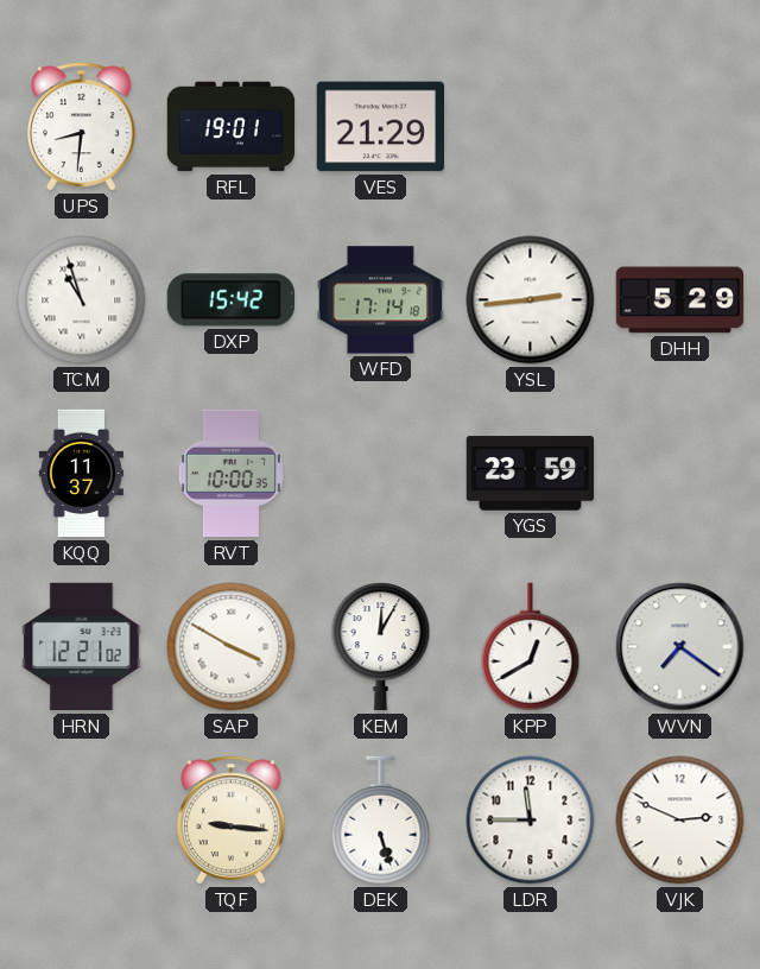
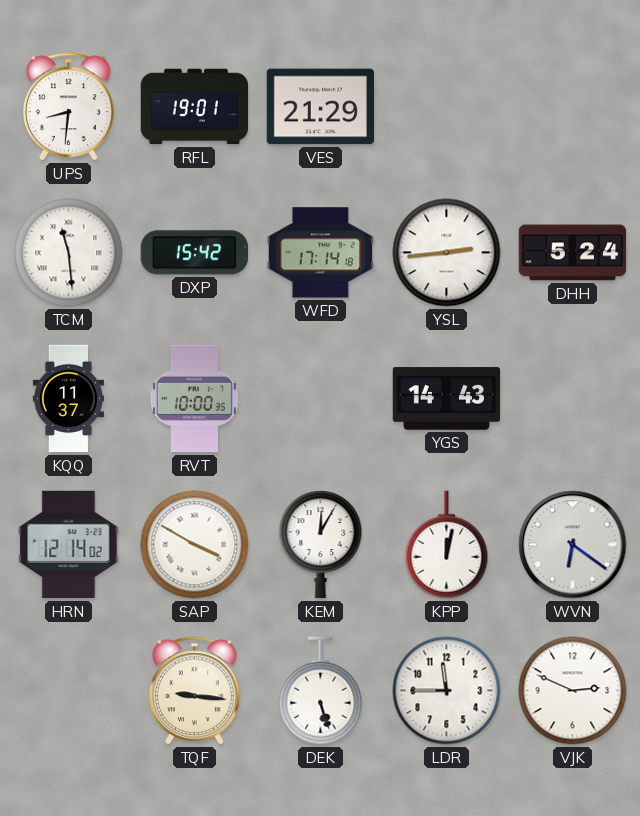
TCM: 10:57 -> 11:29 (69, 253)
DHH: 5:29 -> 5:24 (573, 253)
YGS: 23:59 -> 14:43 (447, 399)
HRN: 12:21 -> 12:14 (69, 545)
KPP: 12:40 -> 12:02 (447, 545)
WVN: 7:21 -> 6:21 (573, 545)
